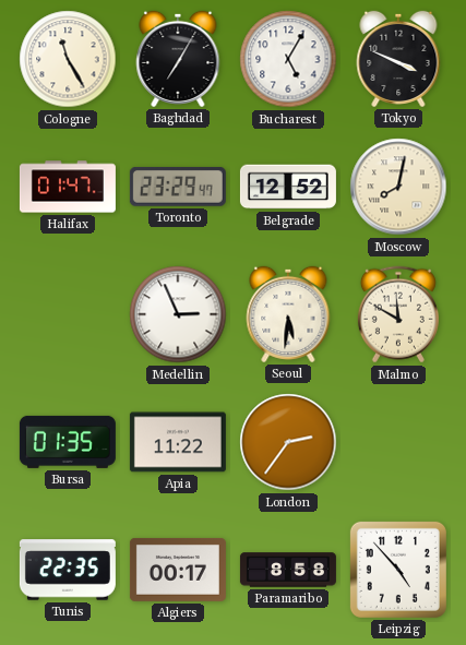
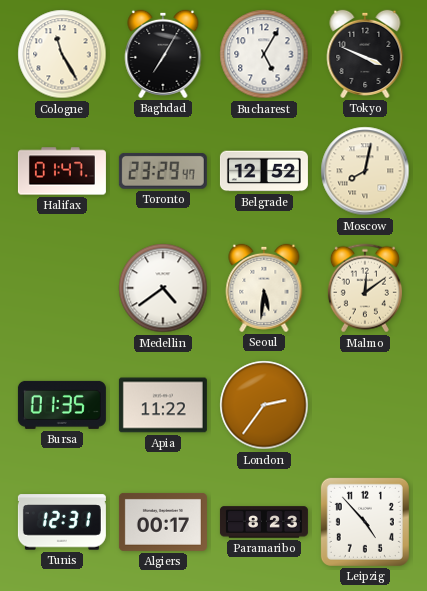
Medellin: 2:56 -> 4:39 (163, 288)
Malmo: 11:50 -> 12:09 (365, 288)
Tunis: 22:35 -> 12:31 (62, 522)
Paramaribo: 8:58 -> 8:23 (264, 522)
